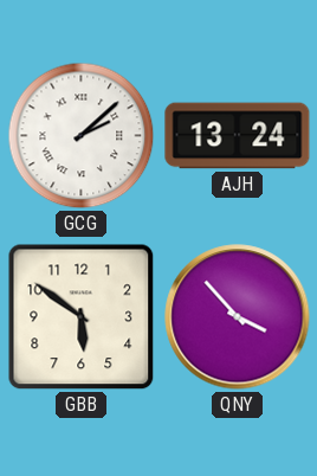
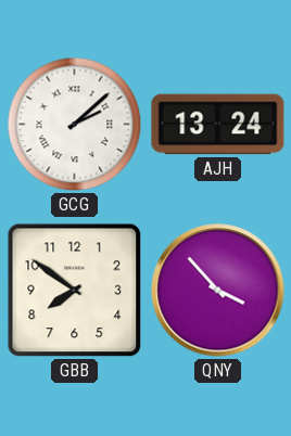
GBB: 5:51 -> 7:51 (75, 291)
